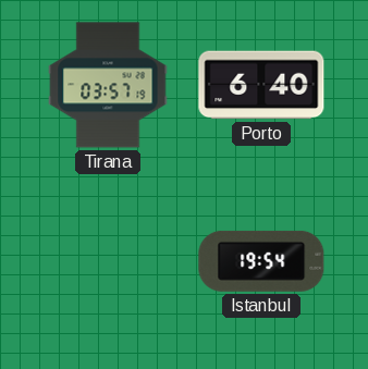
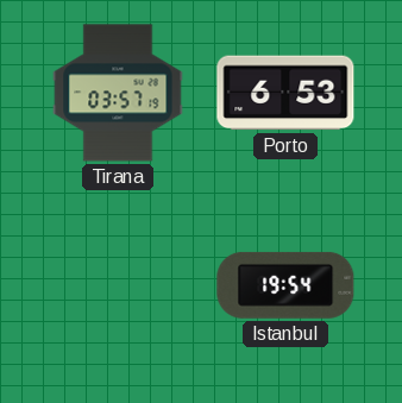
Porto: 6:40 -> 6:53 (285, 93)
